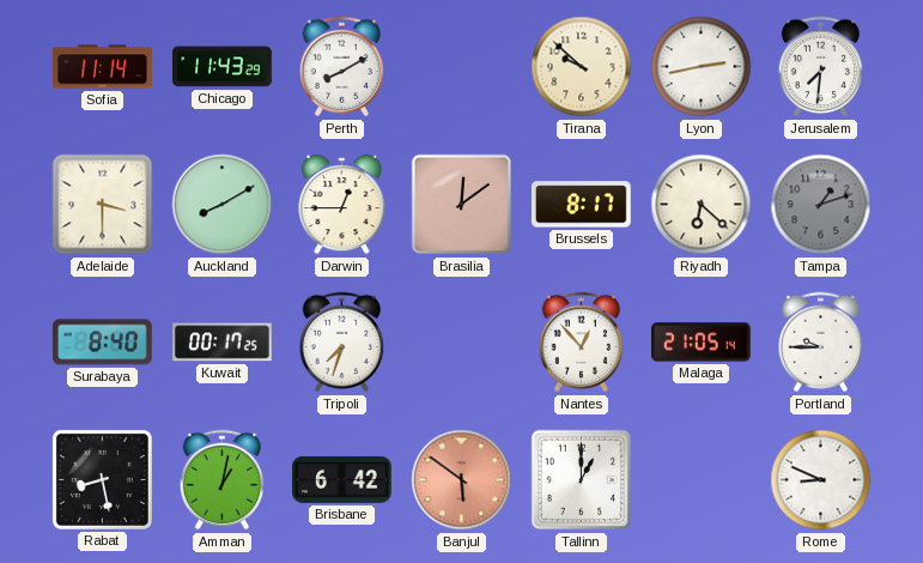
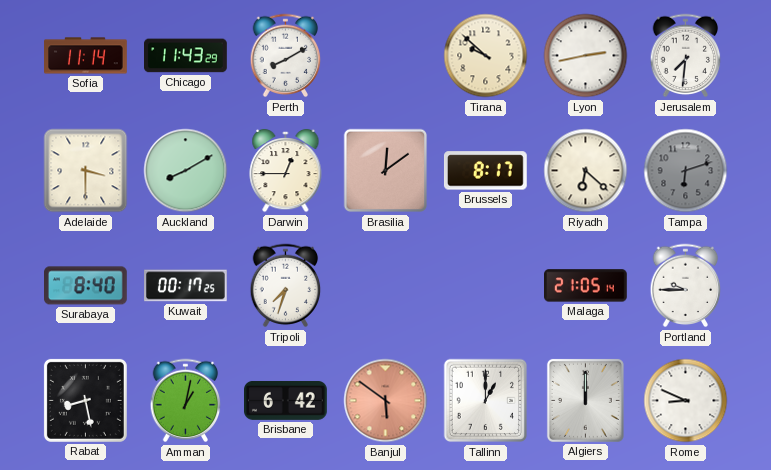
Tampa: 1:12 -> 6:12 (686, 171)
Nantes: 12:53 -> none (582, 343)
Algiers: none -> 12:00 (585, 400)
